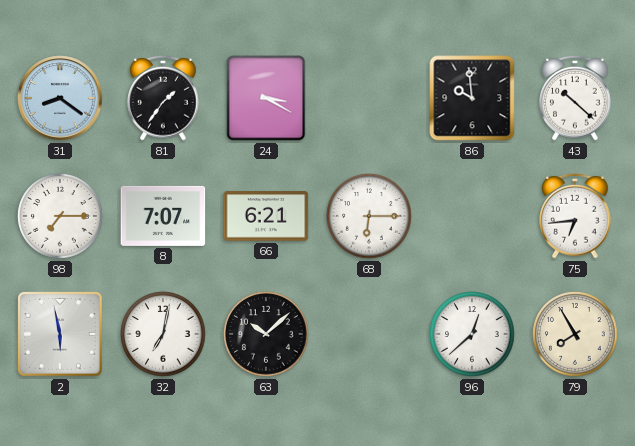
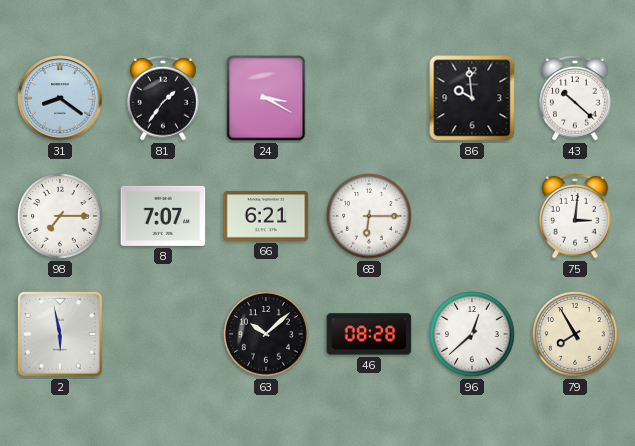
75: 6:44 -> 3:01 (575, 216)
32: 7:02 -> none (163, 334)
46: none -> 08:28 (369, 334)
